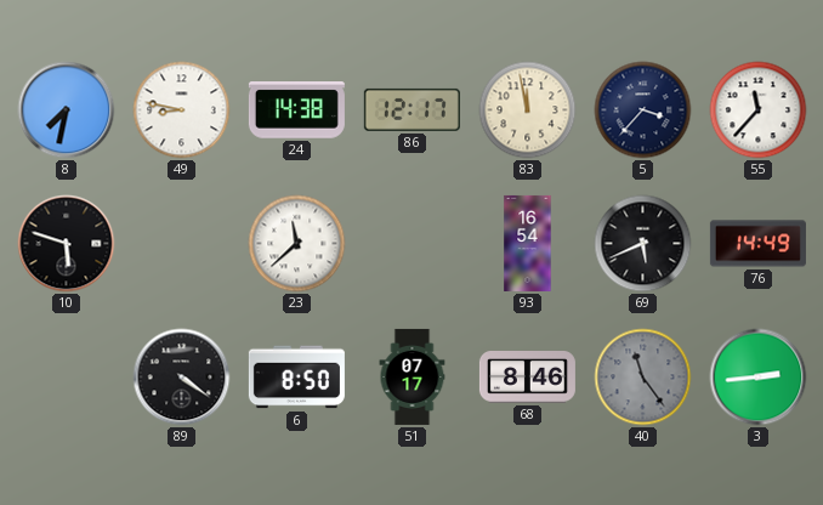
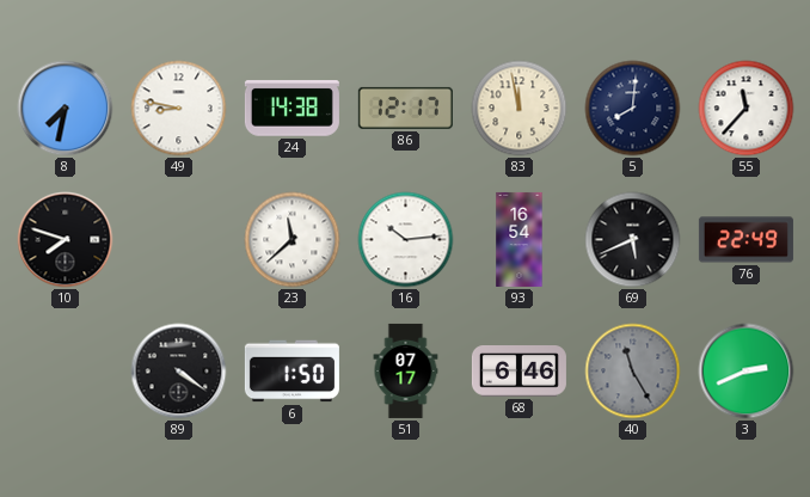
5: 3:37 -> 8:01 (633, 109)
10: 5:48 -> 7:48 (66, 240)
16: none -> 10:14 (406, 240)
76: 14:49 -> 22:49 (745, 240)
6: 8:50 -> 1:50 (292, 372)
68: 8:46 -> 6:46 (518, 372)
40: 11:24 -> 11:25 (633, 372)
3: 2:44 -> 2:41 (747, 372)
